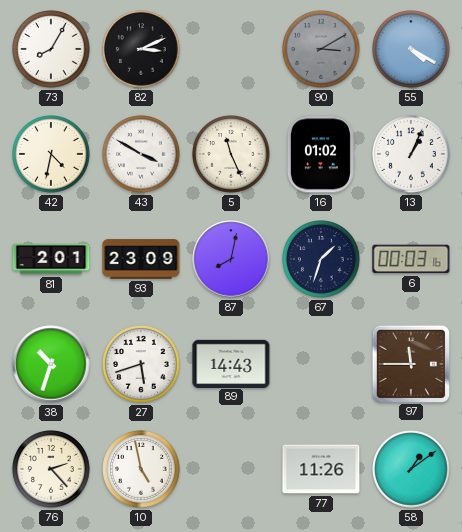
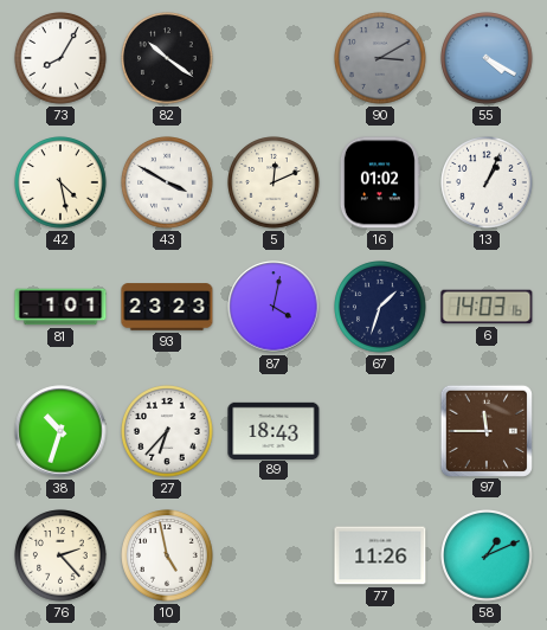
82: 3:11 -> 10:21 (167, 58)
42: 4:32 -> 4:28 (60, 182)
5: 11:26 -> 12:11 (273, 182)
81: 2:01 -> 1:01 (60, 307)
93: 23:09 -> 23:23 (167, 307)
87: 8:02 -> 4:02 (273, 307)
6: 00:03 -> 14:03 (487, 307)
27: 5:42 -> 6:37 (167, 431)
89: 14:43 -> 18:43 (273, 430)
58: 1:09 -> 1:11 (487, 555)
